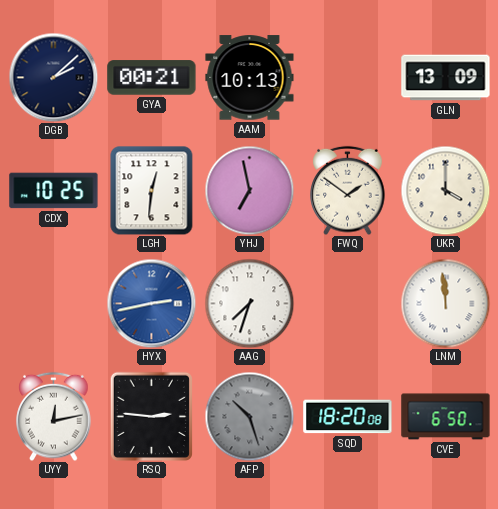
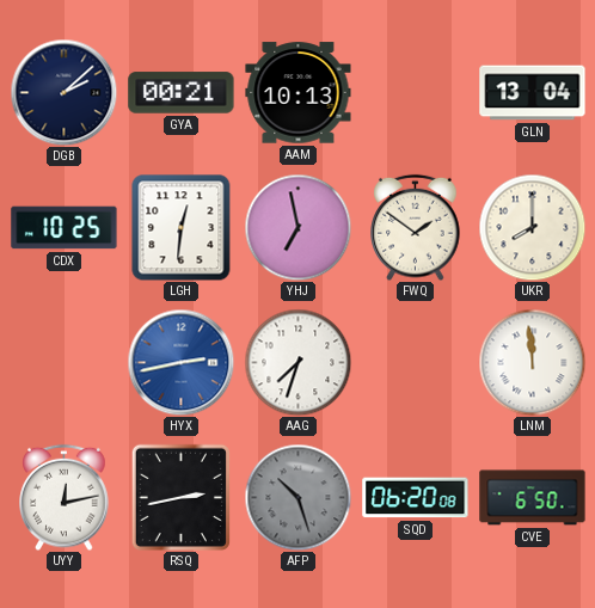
GLN: 13:09 -> 13:04 (533, 93)
UKR: 4:00 -> 8:00 (532, 227)
RSQ: 2:46 -> 2:43 (180, 497)
SQD: 18:20 -> 06:20 (416, 498)
